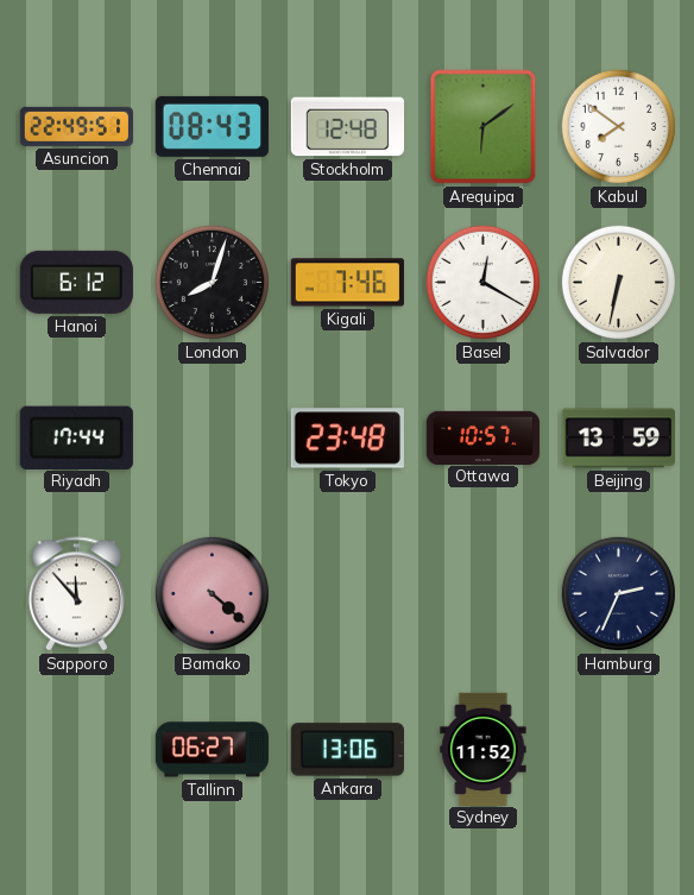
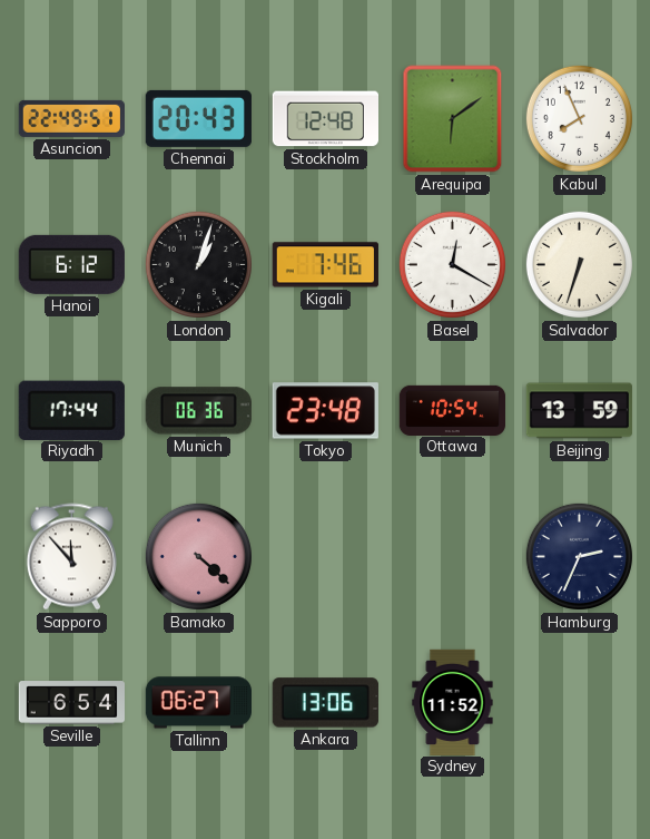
Chennai: 08:43 -> 20:43 (198, 118)
Kabul: 7:51 -> 7:56 (579, 118)
London: 8:03 -> 1:03 (198, 264)
Salvador: 6:32 -> 6:33 (579, 264)
Munich: none -> 06:36 (198, 411)
Ottawa: 10:57 -> 10:54 (453, 410)
Seville: none -> 6:54 (72, 703)
